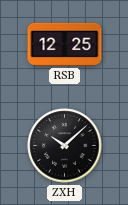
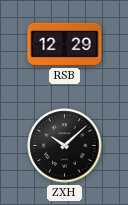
RSB: 12:25 -> 12:29 (65, 44)
